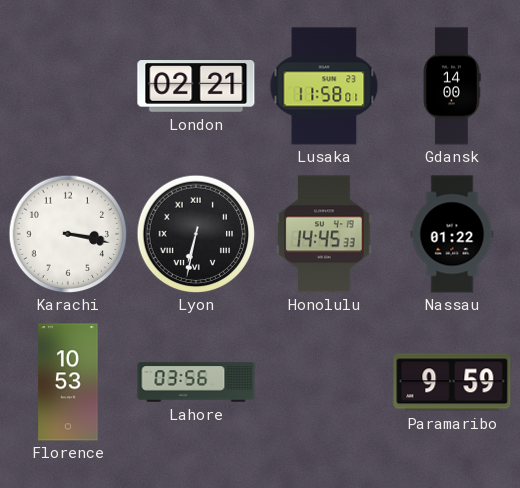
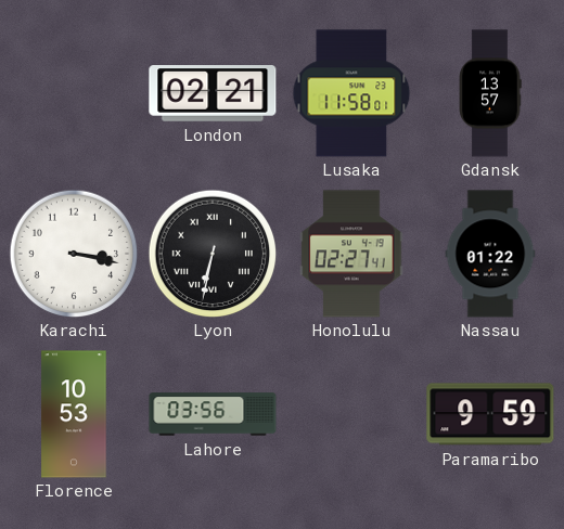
Gdansk: 14:00 -> 13:57 (490, 93)
Honolulu: 14:45 -> 02:27 (351, 254)
